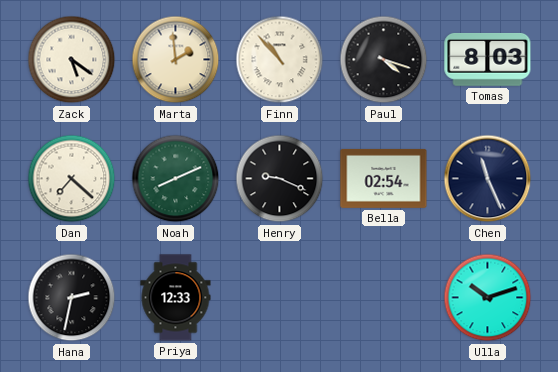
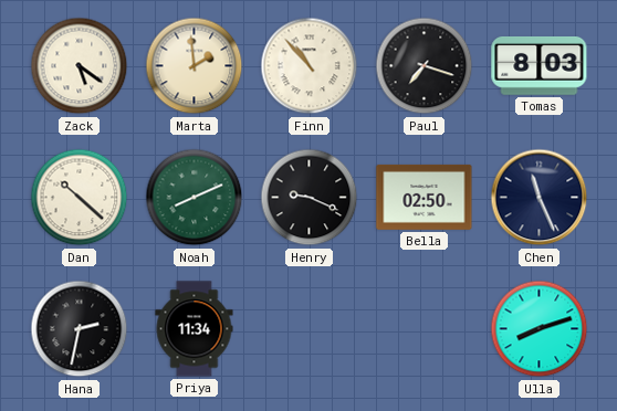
Paul: 4:18 -> 7:18 (425, 66)
Dan: 7:22 -> 10:22 (80, 198)
Bella: 02:54 -> 02:50 (425, 197)
Priya: 12:33 -> 11:34 (195, 329)
Ulla: 10:12 -> 8:12 (540, 329)
